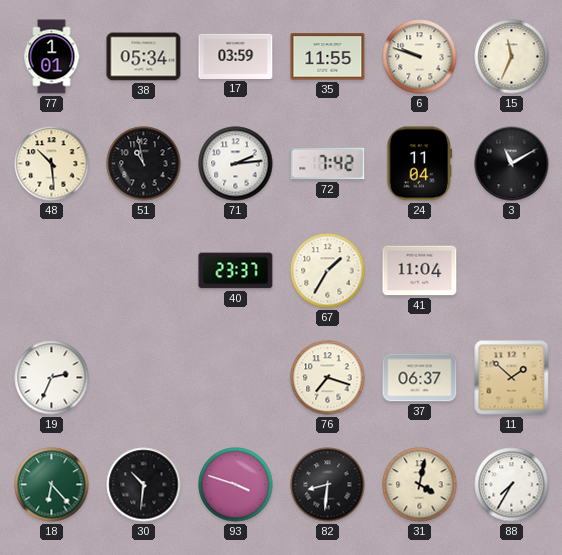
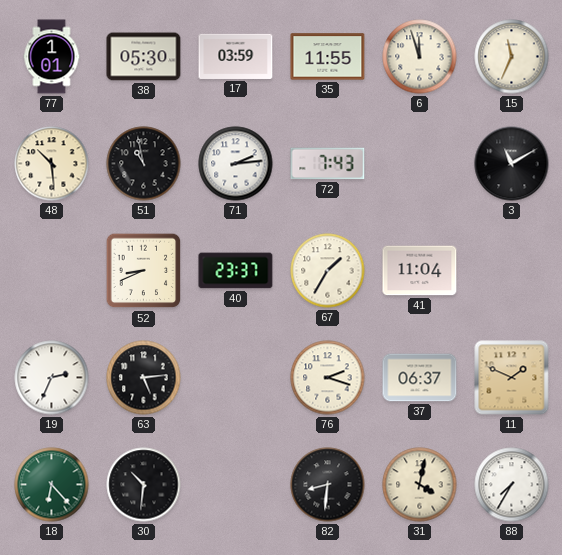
38: 05:34 -> 05:30 (144, 57)
6: 9:48 -> 11:57 (420, 57)
72: 7:42 -> 7:43 (328, 164)
24: 11:04 -> none (420, 164)
52: none -> 8:41 (144, 271)
63: none -> 5:14 (144, 378)
76: 7:18 -> 2:18 (328, 378)
11: 1:52 -> 1:49 (512, 378)
93: 3:48 -> none (236, 485)
